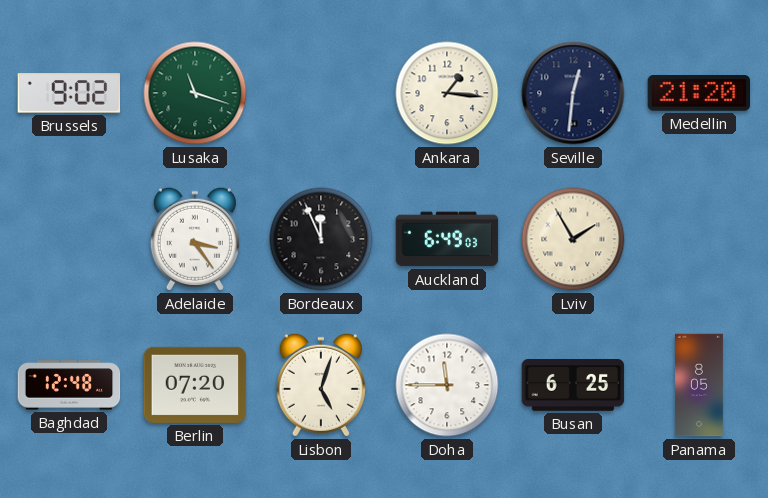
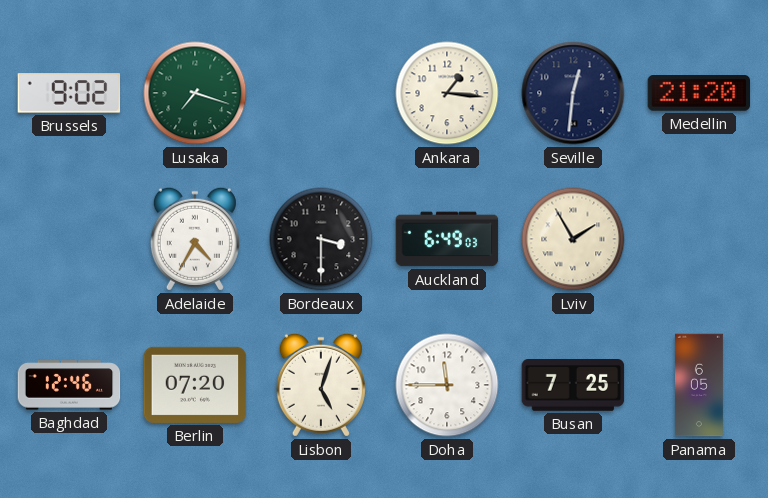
Lusaka: 11:18 -> 7:18 (195, 93)
Adelaide: 3:24 -> 4:35 (195, 239)
Bordeaux: 11:56 -> 3:30 (321, 239)
Baghdad: 12:48 -> 12:46 (69, 385)
Busan: 6:25 -> 7:25 (573, 386)
Panama: 8:05 -> 6:05 (699, 385)
